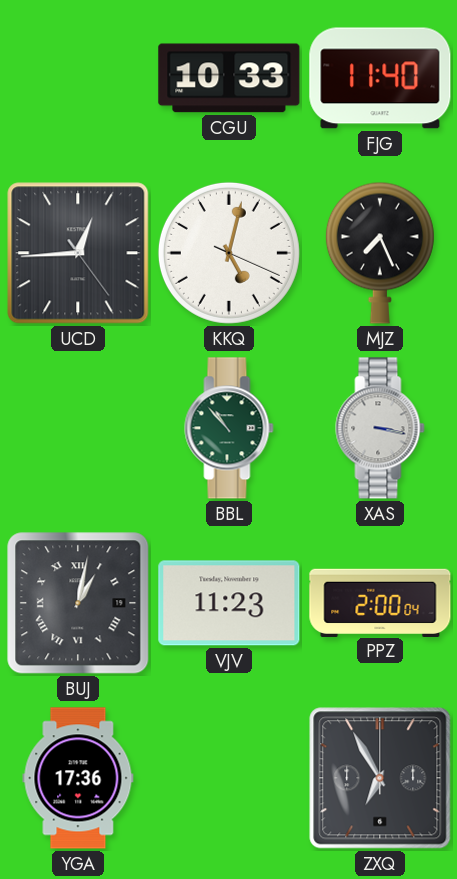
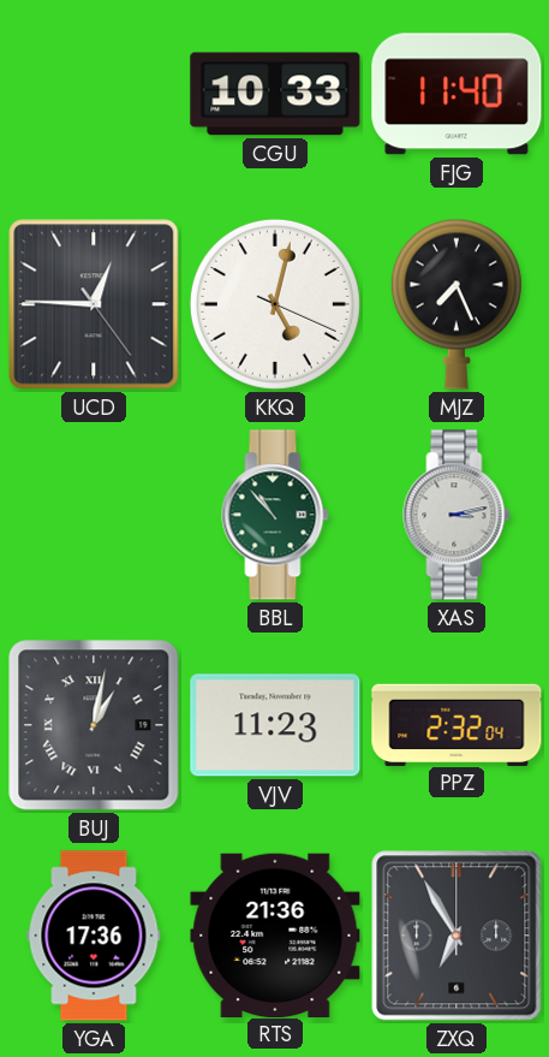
UCD: 12:44 -> 12:45 (94, 304)
XAS: 3:17 -> 3:13 (456, 515)
PPZ: 2:00 -> 2:32 (456, 724)
RTS: none -> 21:36 (275, 934)
